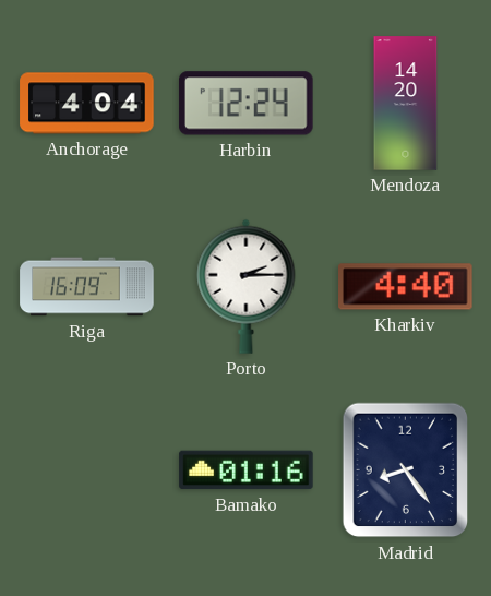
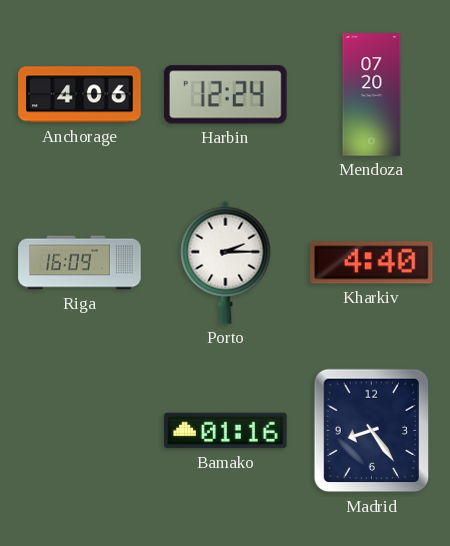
Anchorage: 4:04 -> 4:06 (80, 95)
Mendoza: 14:20 -> 07:20 (372, 95)
